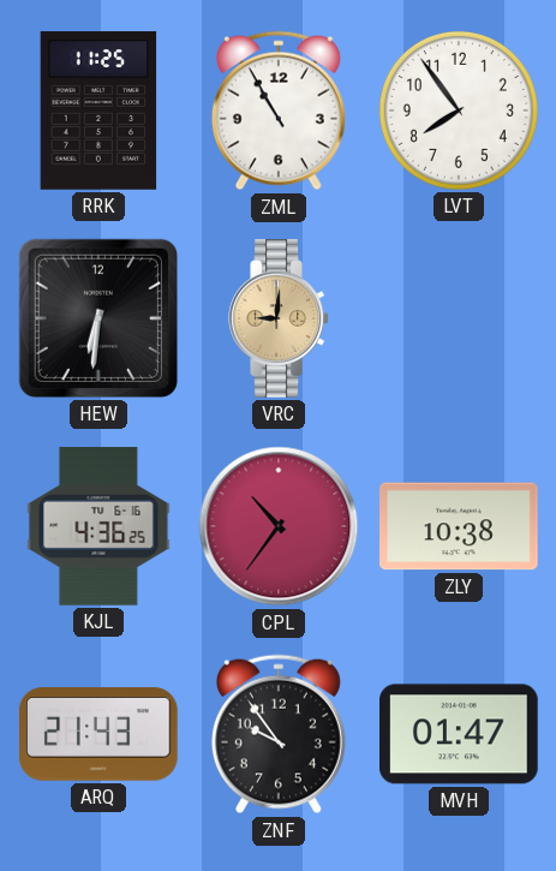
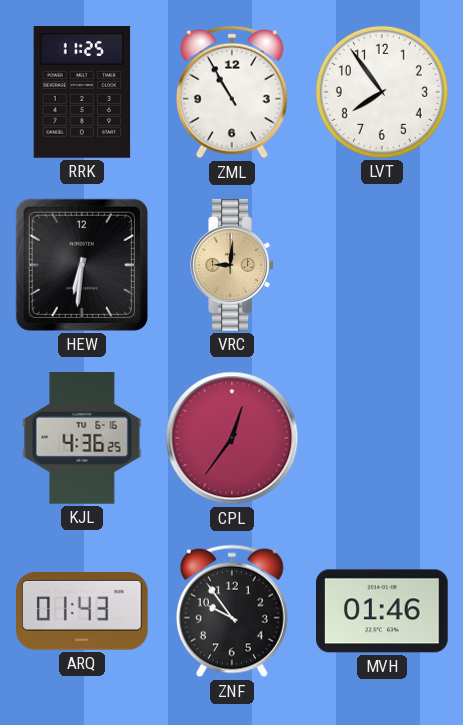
CPL: 10:36 -> 12:36 (232, 438)
ZLY: 10:38 -> none (460, 526)
ARQ: 21:43 -> 01:43 (83, 612)
MVH: 01:47 -> 01:46 (383, 611)
